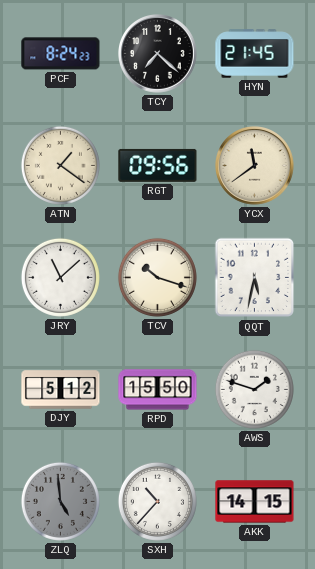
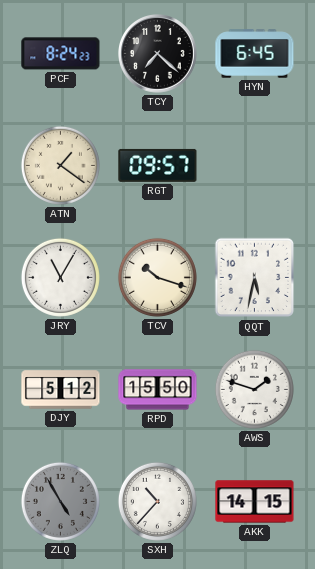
HYN: 21:45 -> 6:45 (255, 54)
RGT: 09:56 -> 09:57 (158, 165)
YCX: 11:39 -> none (255, 166)
JRY: 11:08 -> 11:05 (60, 277)
ZLQ: 4:59 -> 4:55 (60, 501)
